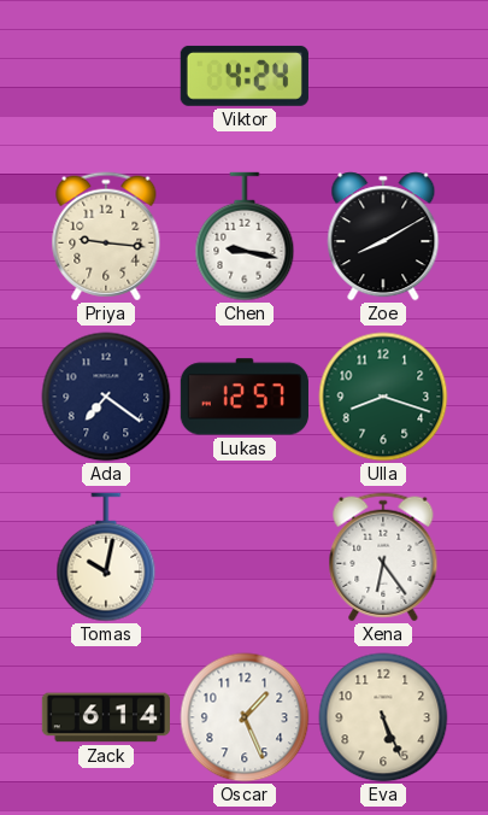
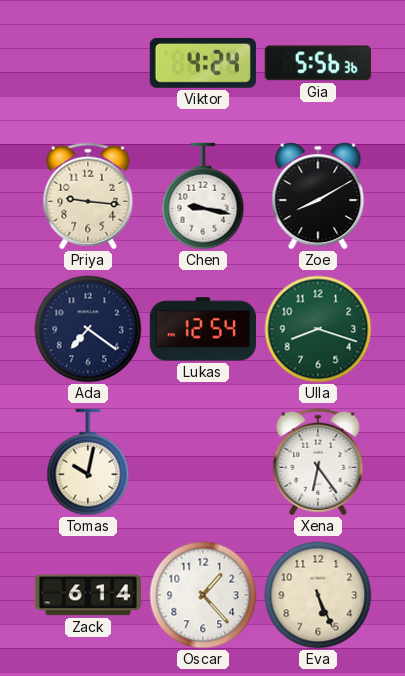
Gia: none -> 5:56 (318, 63)
Lukas: 12:57 -> 12:54 (203, 329)
Oscar: 1:26 -> 1:23 (203, 595)
